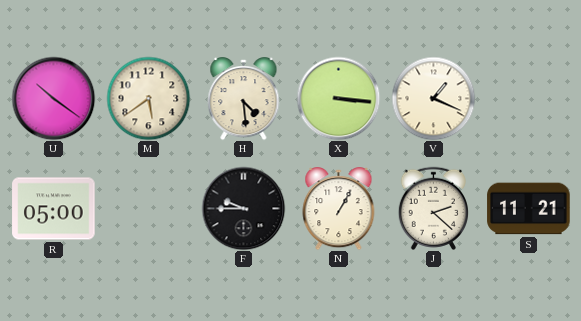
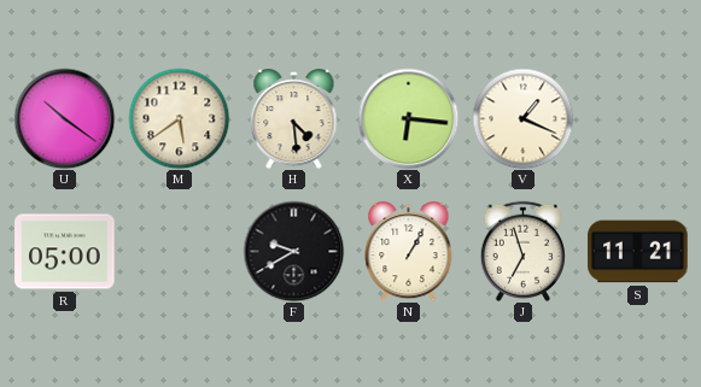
X: 3:16 -> 6:16 (408, 118)
F: 9:45 -> 9:40 (293, 251)
J: 2:22 -> 6:57 (522, 251)
